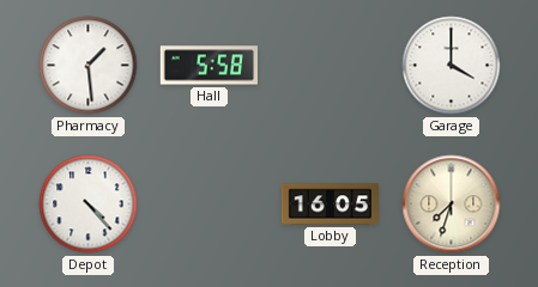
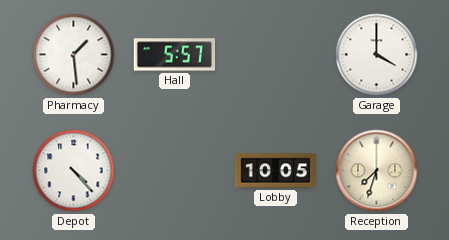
Hall: 5:58 -> 5:57 (174, 55)
Lobby: 16:05 -> 10:05 (275, 171)
